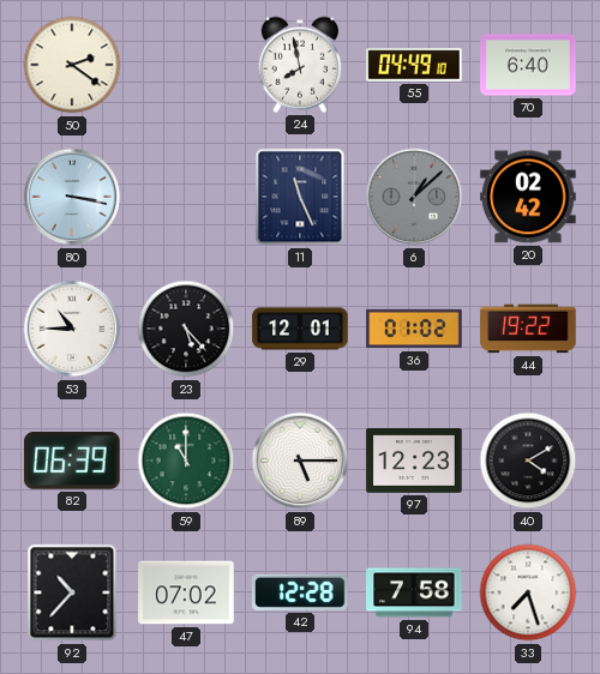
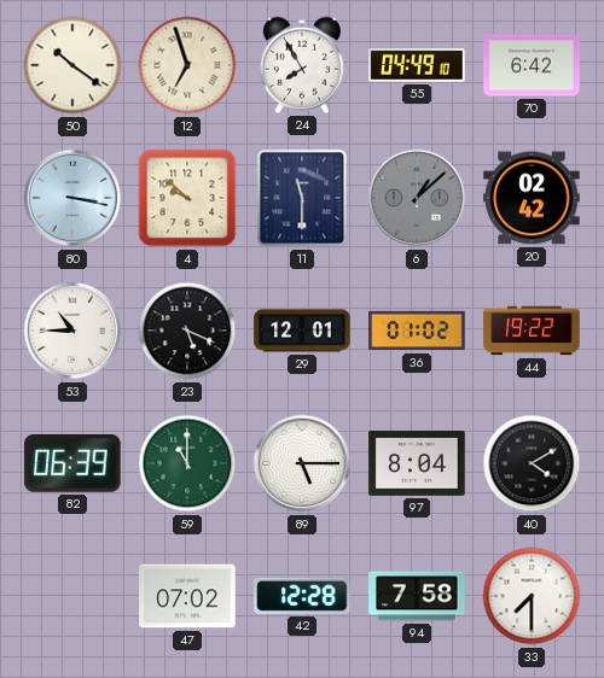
50: 2:21 -> 10:21 (72, 65)
12: none -> 6:57 (187, 65)
24: 7:58 -> 7:55 (301, 65)
70: 6:40 -> 6:42 (532, 65)
4: none -> 9:52 (187, 198)
11: 11:26 -> 11:30 (302, 198)
23: 5:23 -> 5:19 (187, 331)
97: 12:23 -> 8:04 (417, 464)
92: 10:37 -> none (72, 592)
33: 7:27 -> 7:30 (532, 596)
